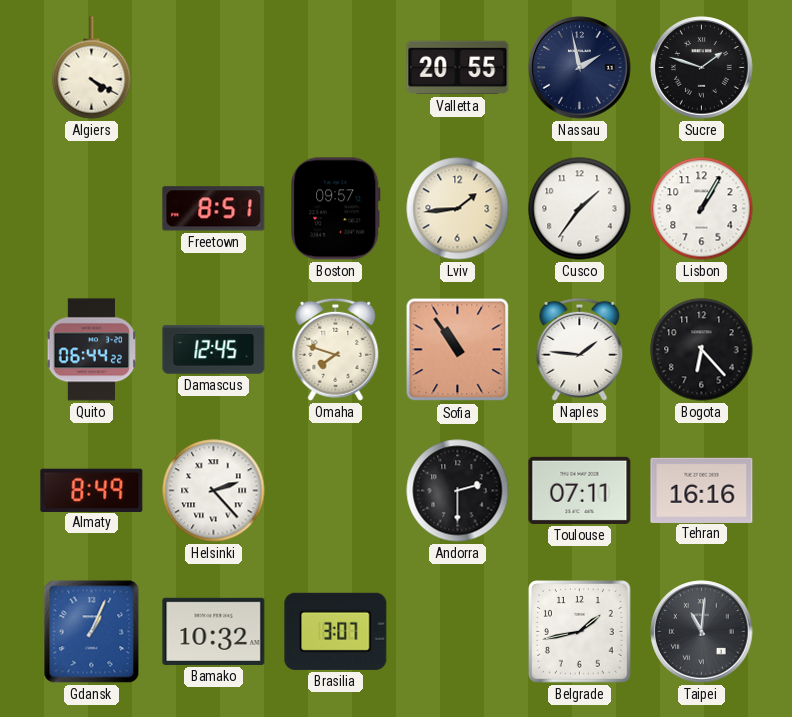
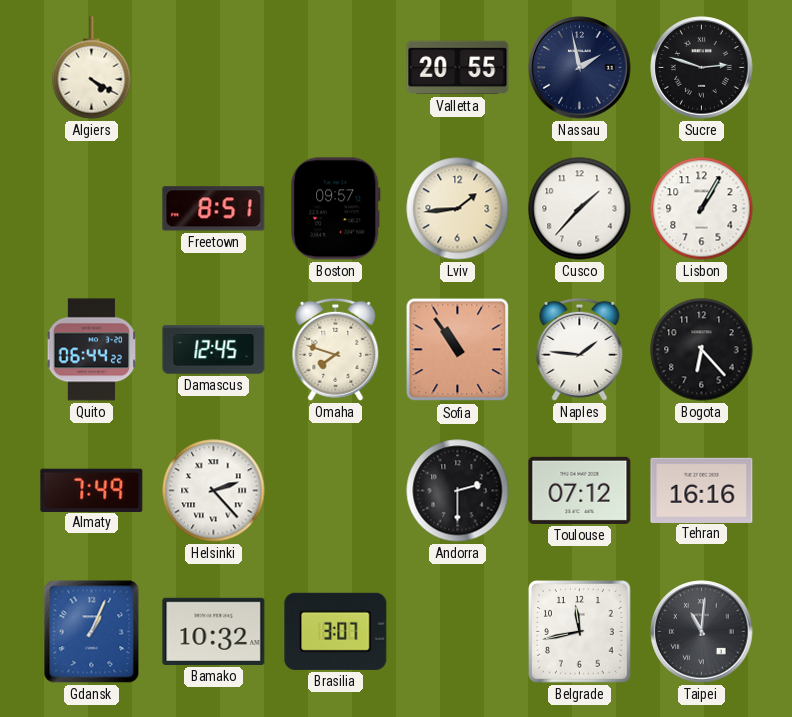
Sucre: 1:48 -> 2:48 (702, 68)
Cusco: 1:36 -> 1:37 (580, 209)
Almaty: 8:49 -> 7:49 (92, 490)
Toulouse: 07:11 -> 07:12 (580, 490)
Belgrade: 1:43 -> 11:43 (580, 632)
